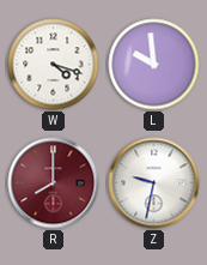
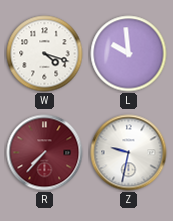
R: 8:00 -> 7:37 (45, 153)
